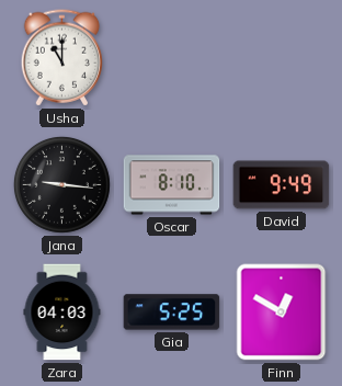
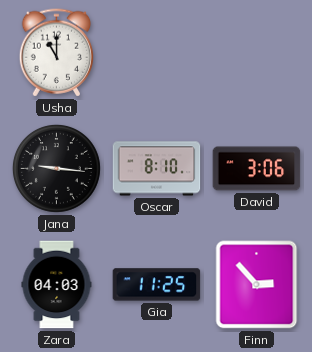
David: 9:49 -> 3:06 (257, 169)
Gia: 5:25 -> 11:25 (157, 285)
Finn: 12:50 -> 2:53 (257, 285)
